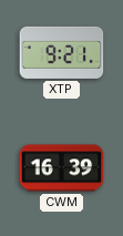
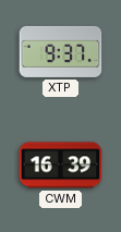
XTP: 9:21 -> 9:37 (61, 51)
